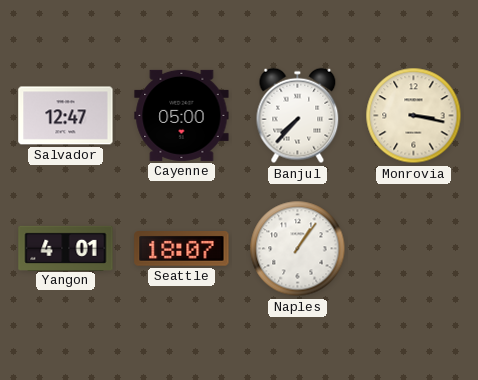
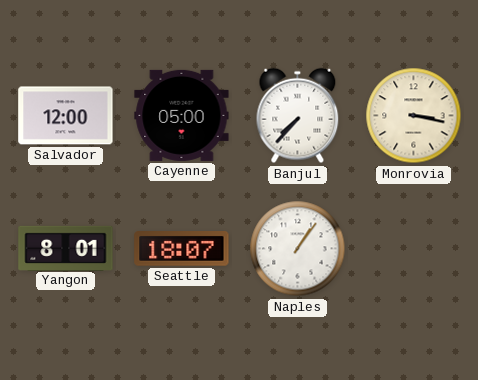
Salvador: 12:47 -> 12:00 (66, 116)
Yangon: 4:01 -> 8:01 (66, 248)
